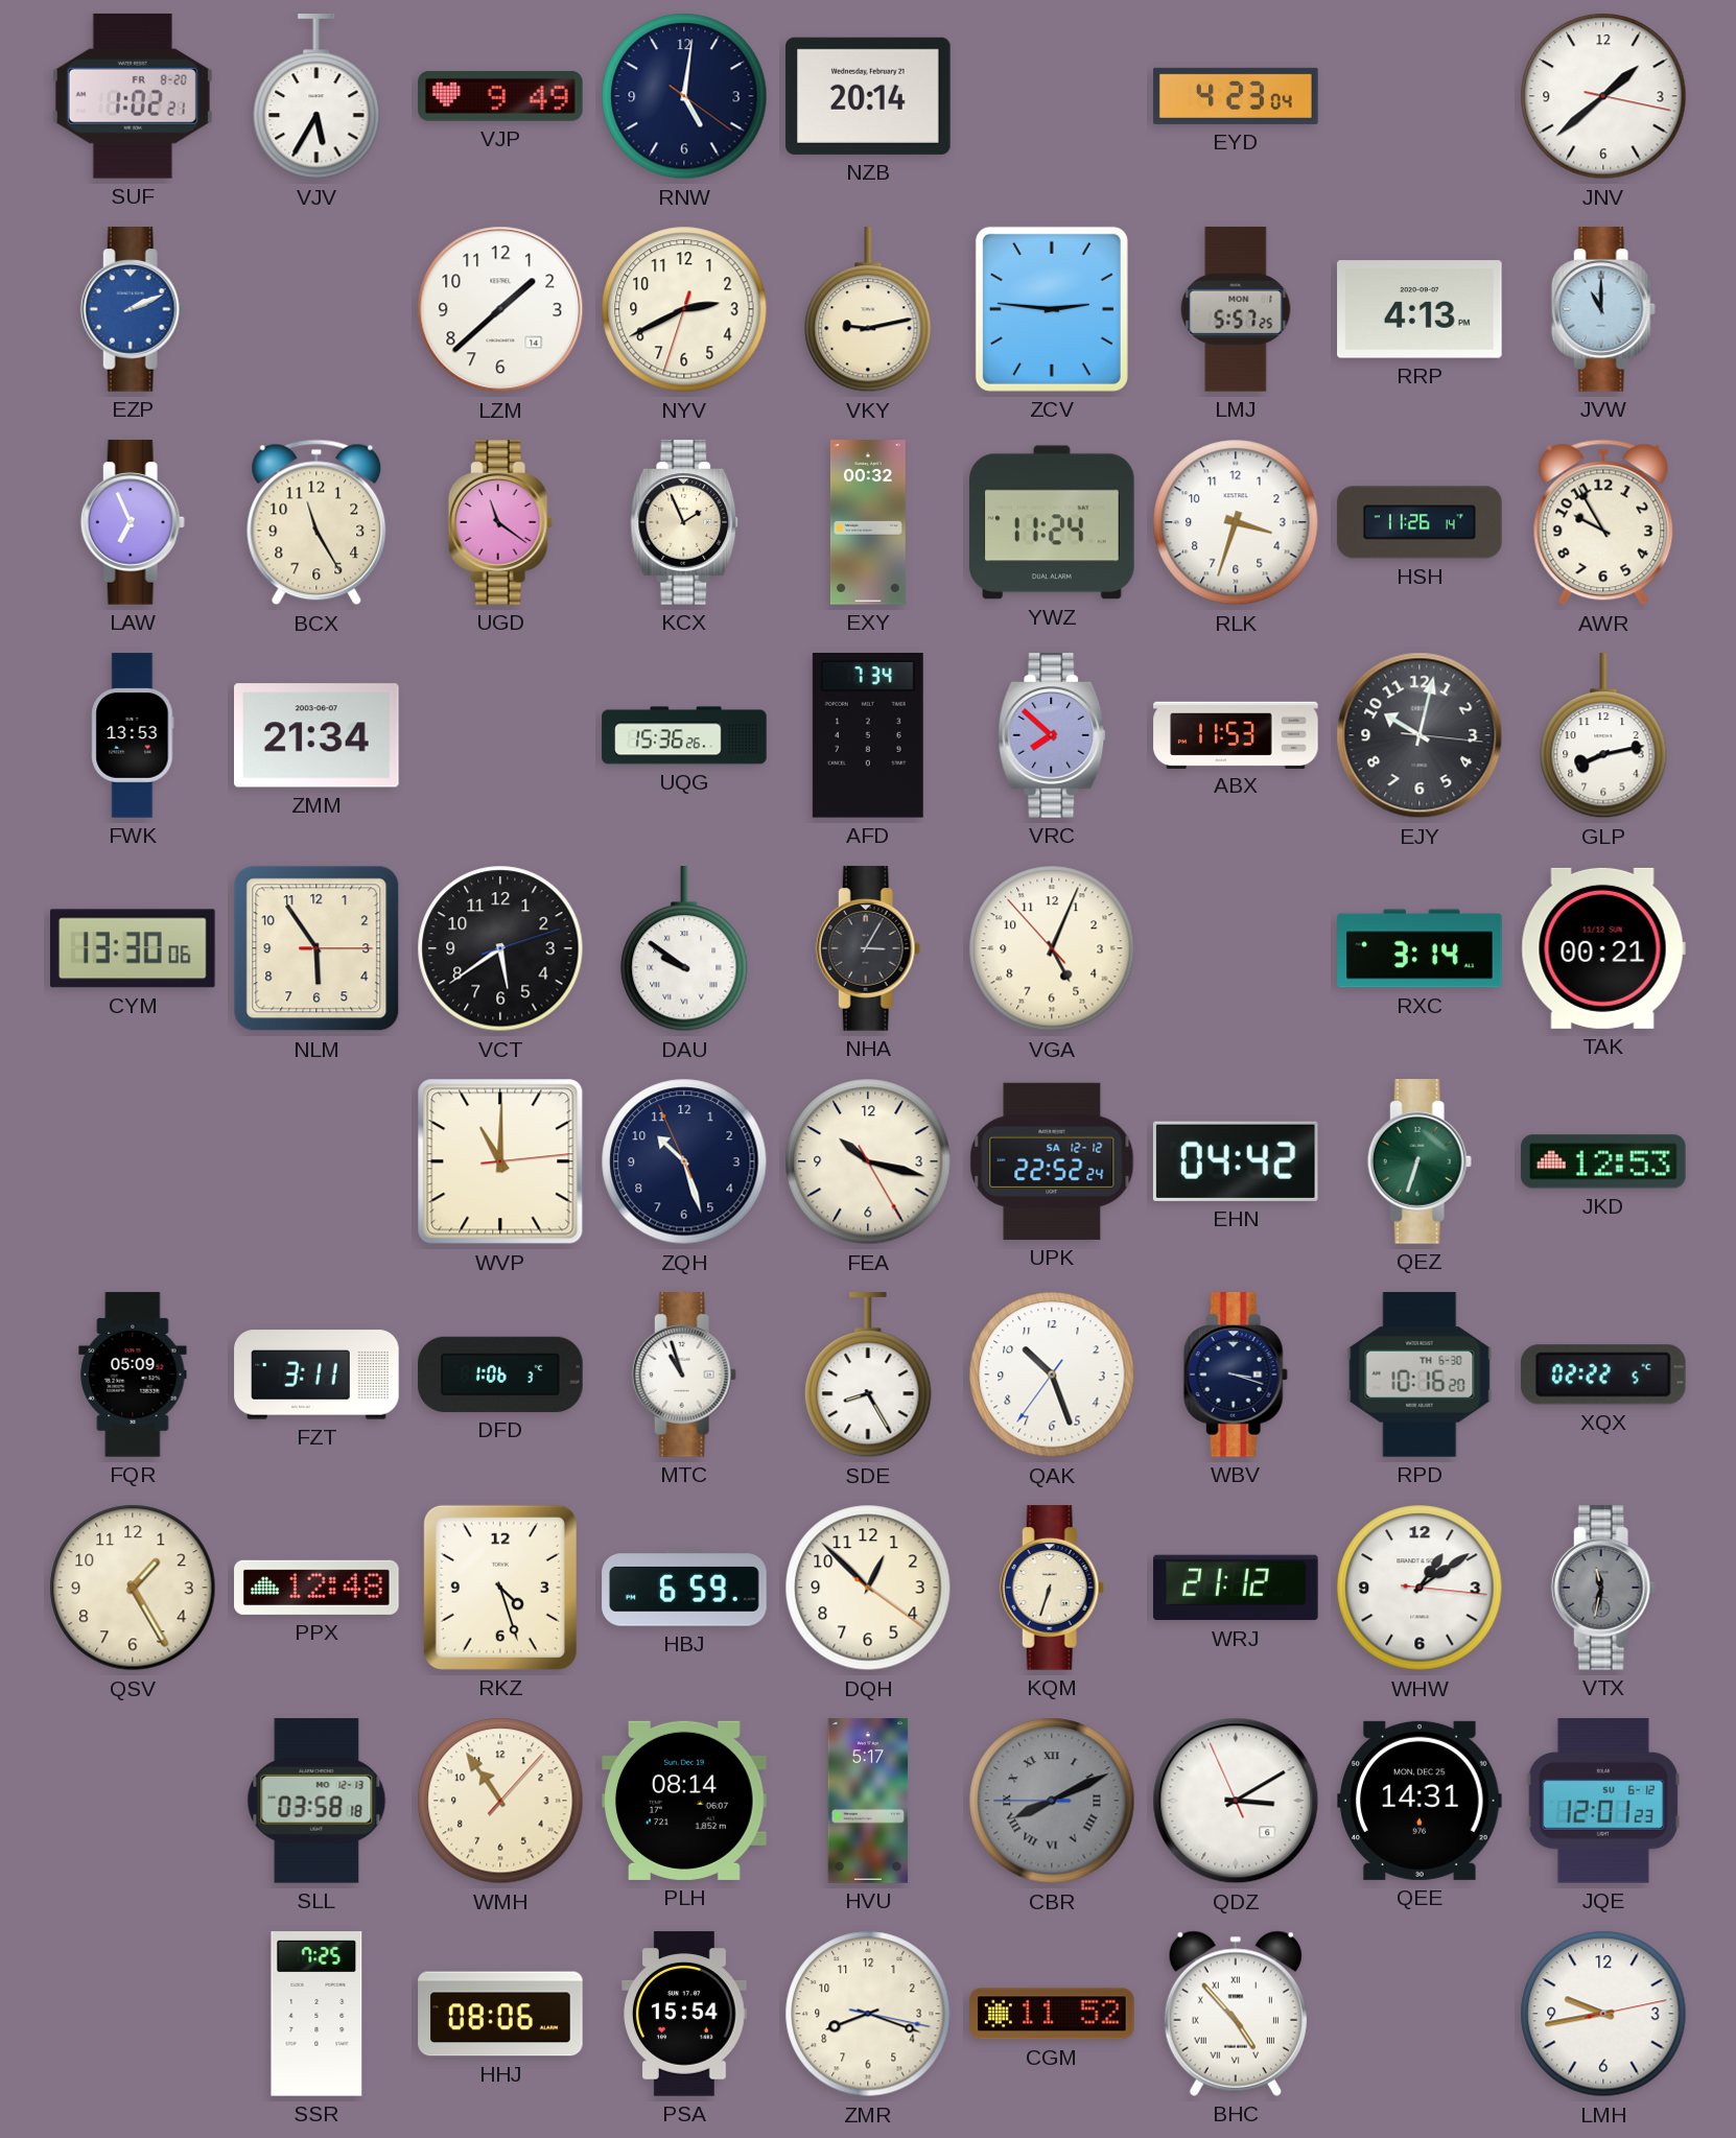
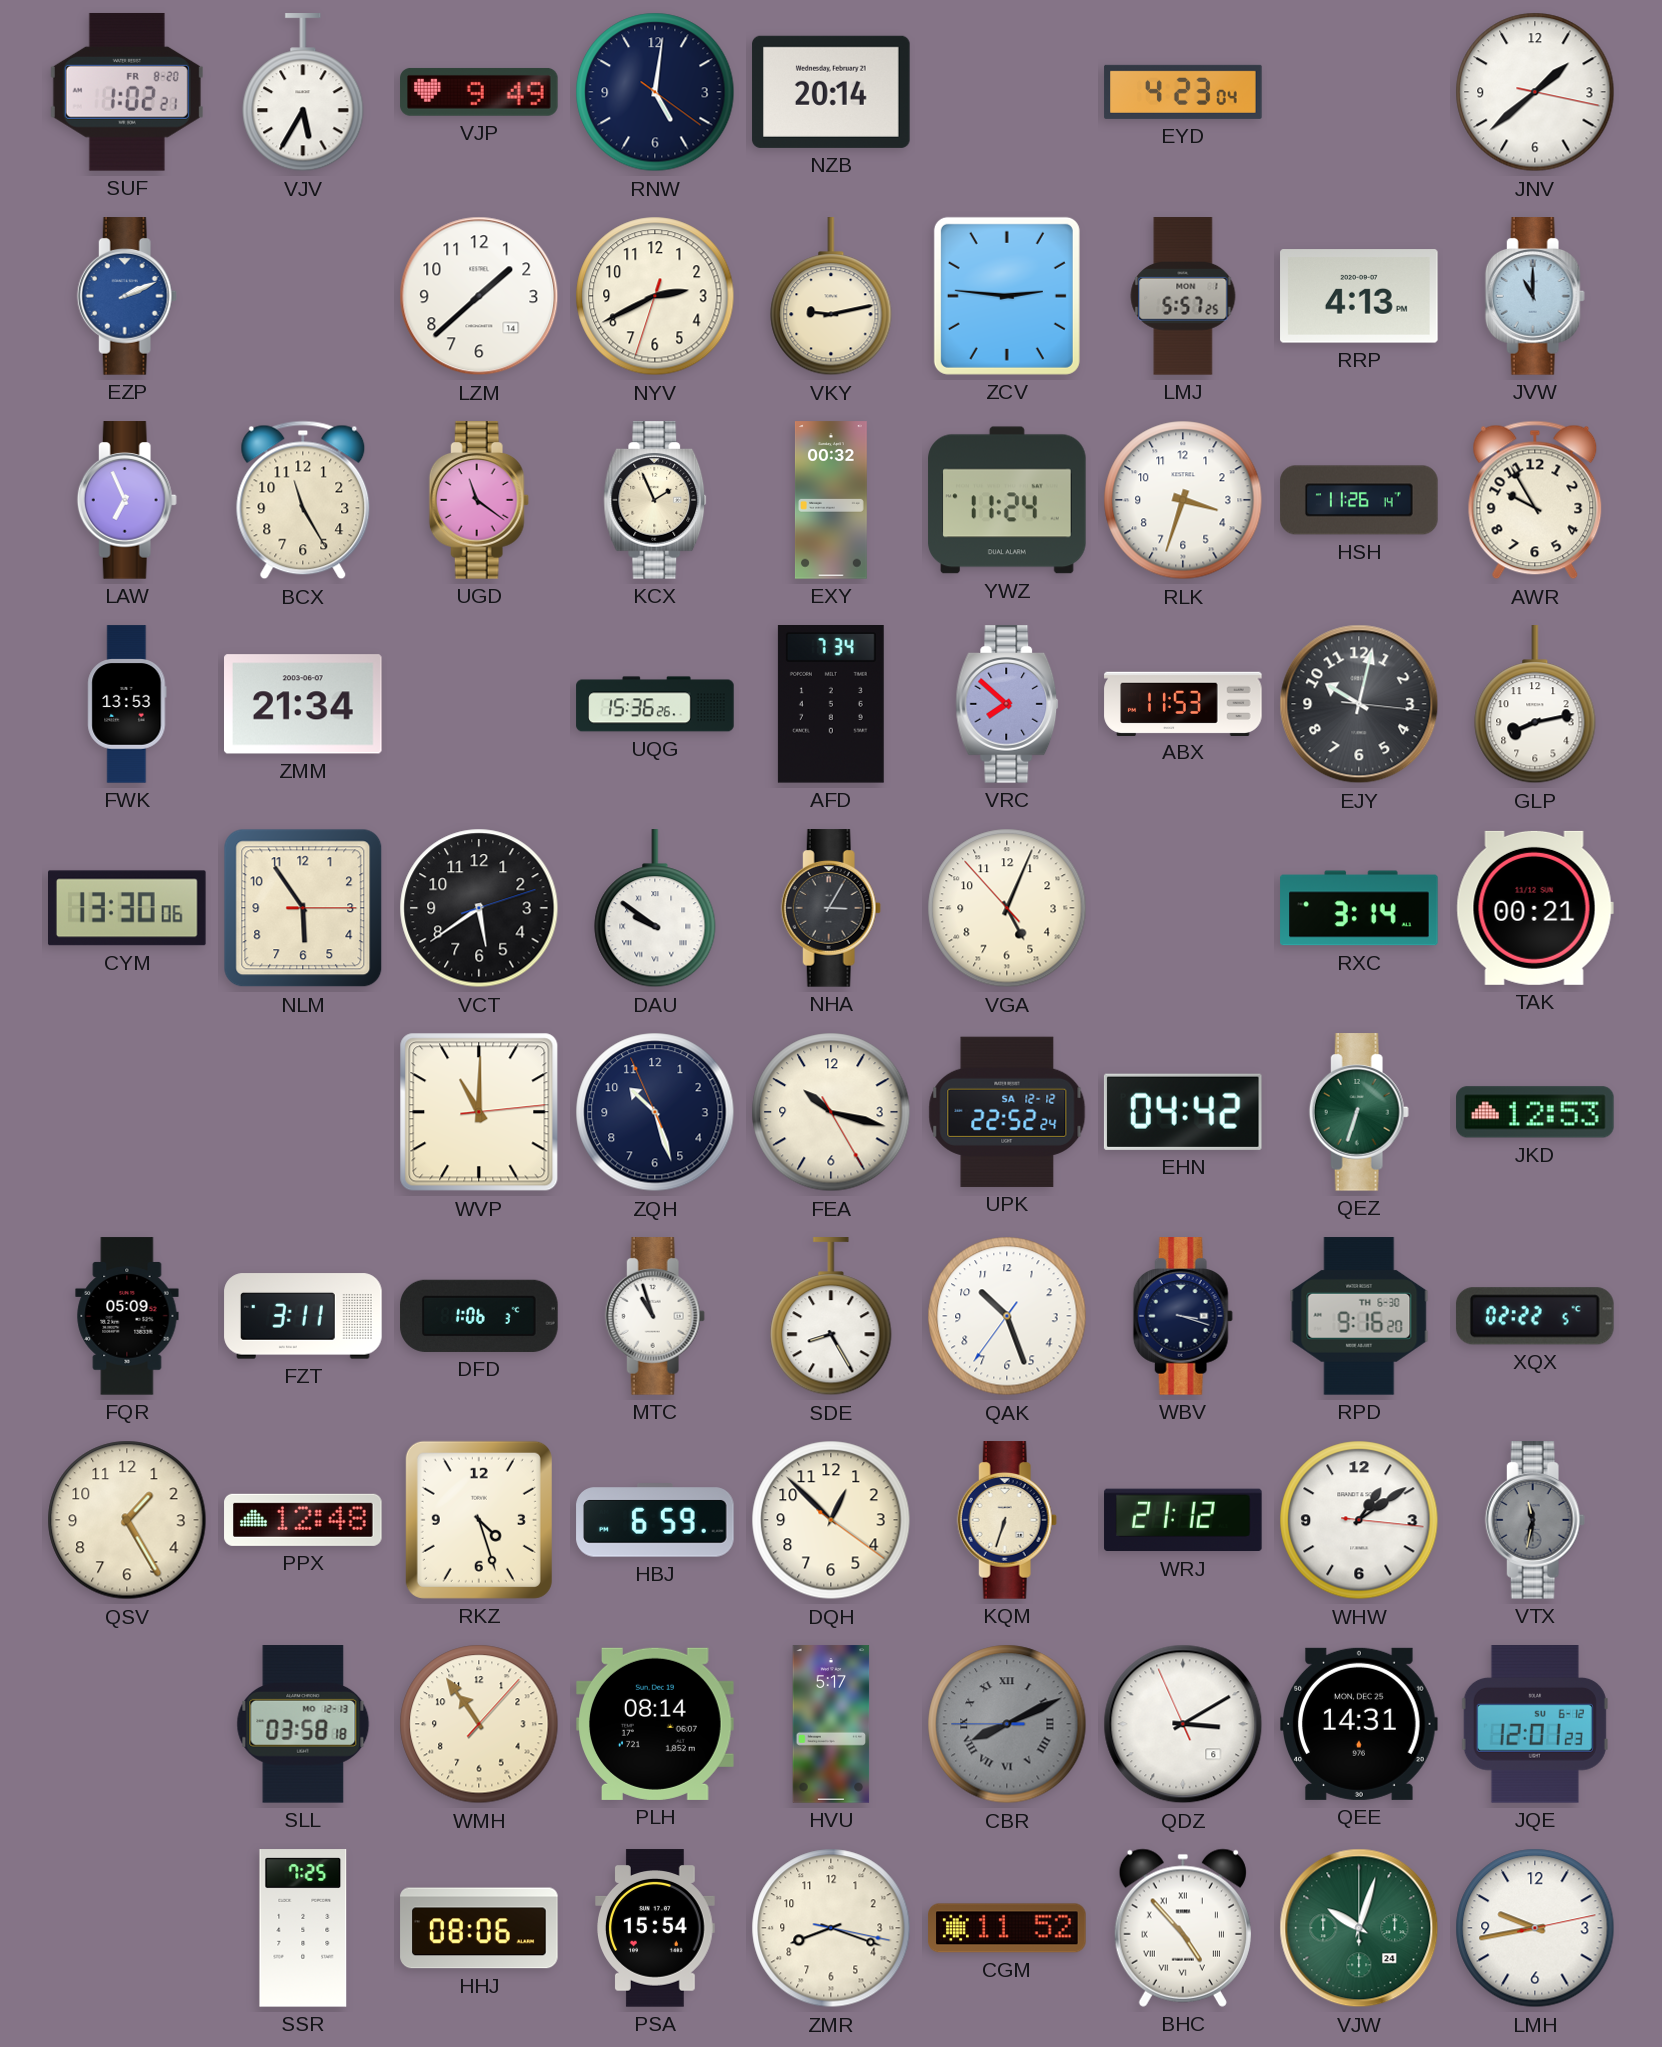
RPD: 10:16 -> 9:16 (1359, 1316)
VJW: none -> 10:03 (1359, 1928)
